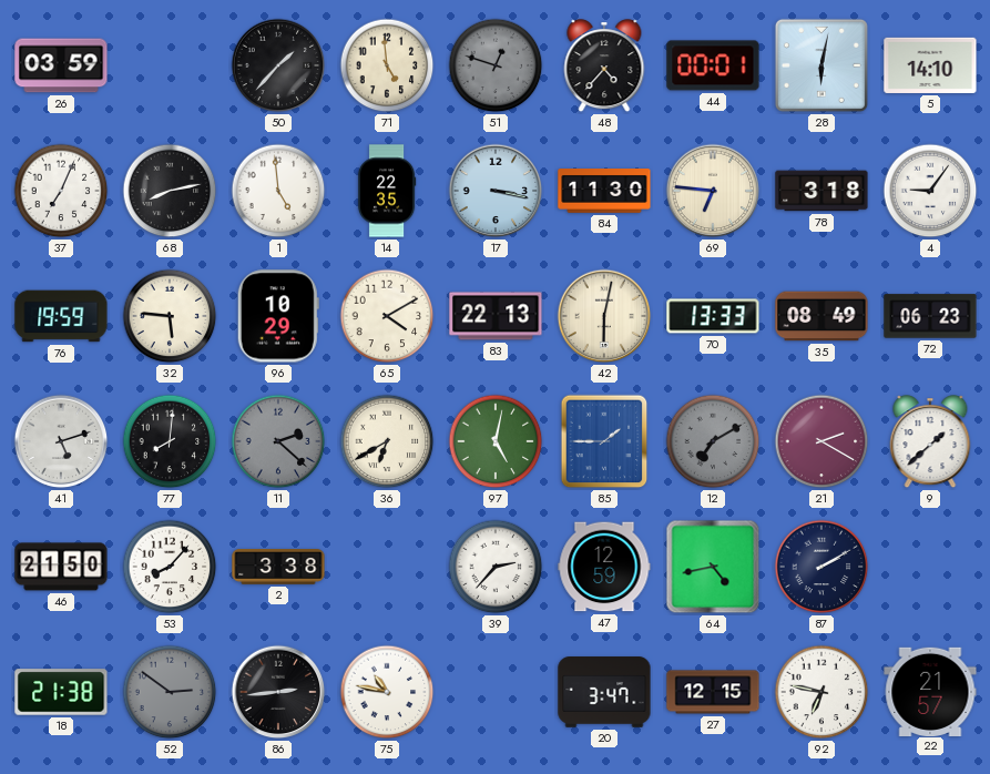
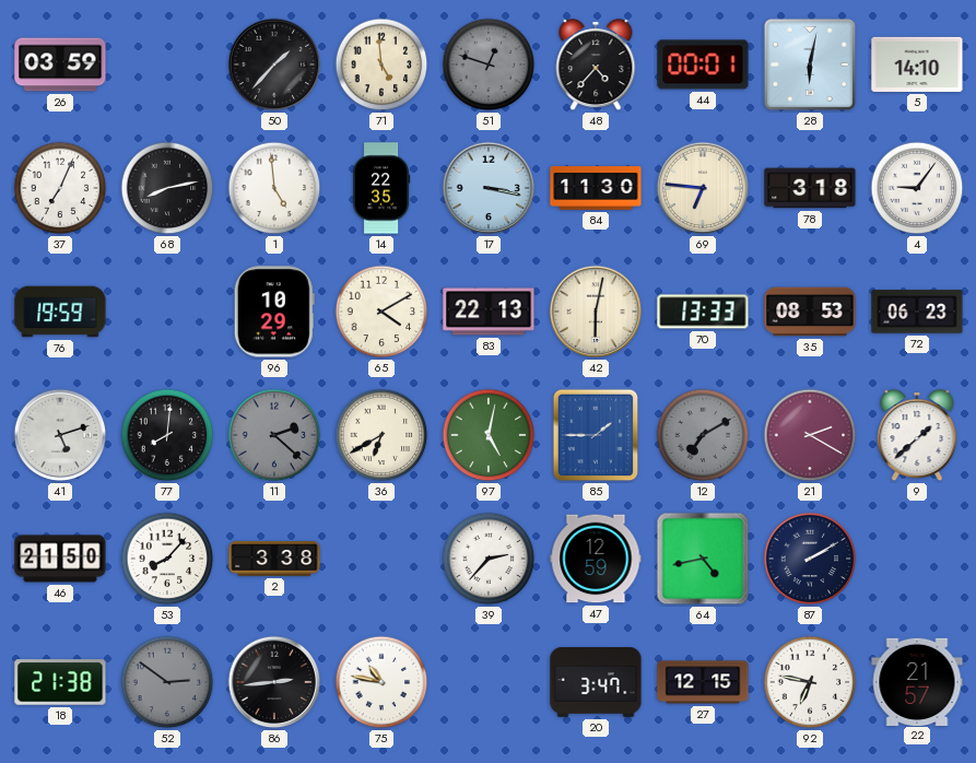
32: 5:46 -> none (170, 316)
35: 08:49 -> 08:53 (810, 312)
